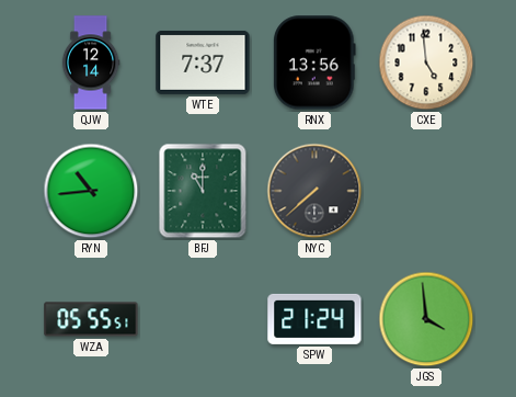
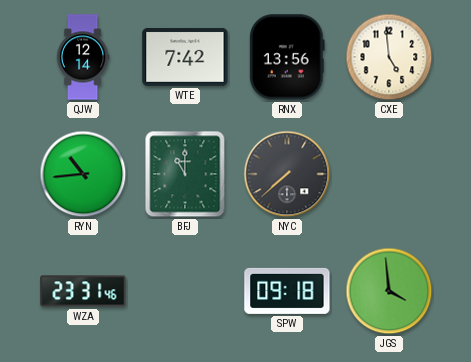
WTE: 7:37 -> 7:42 (185, 57)
WZA: 05:55 -> 23:31 (83, 291)
SPW: 21:24 -> 09:18 (287, 291)
